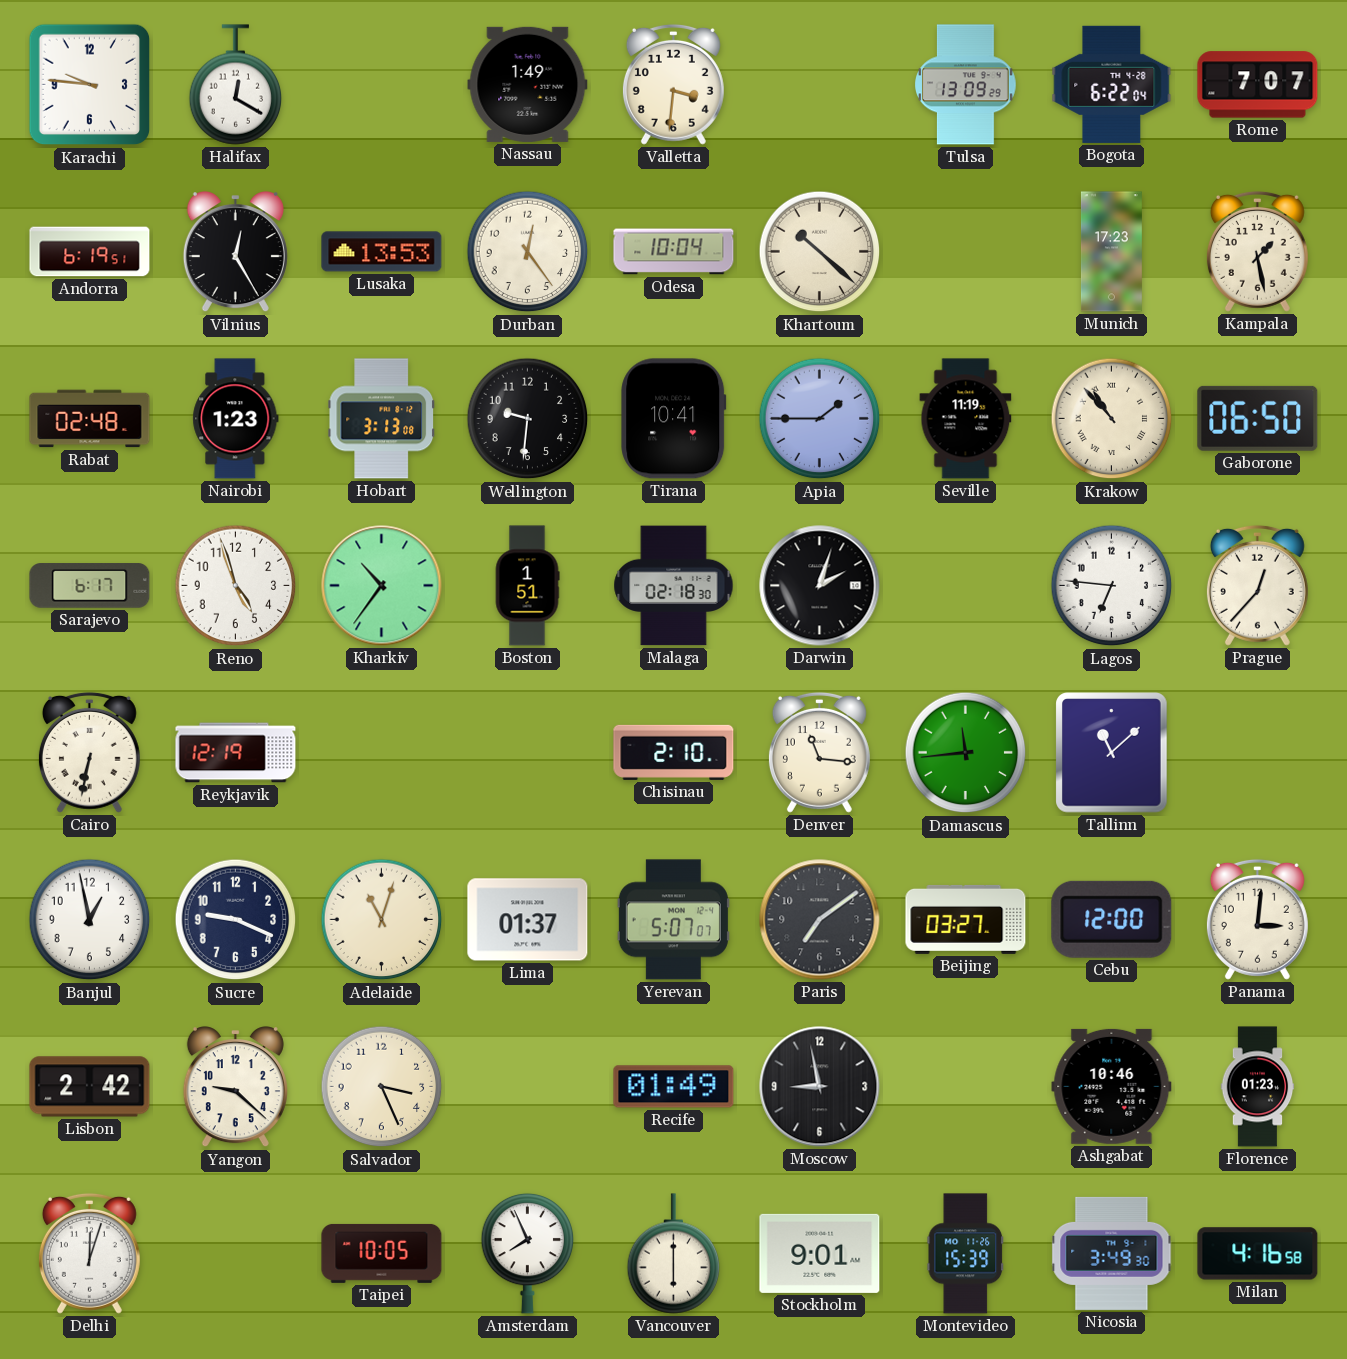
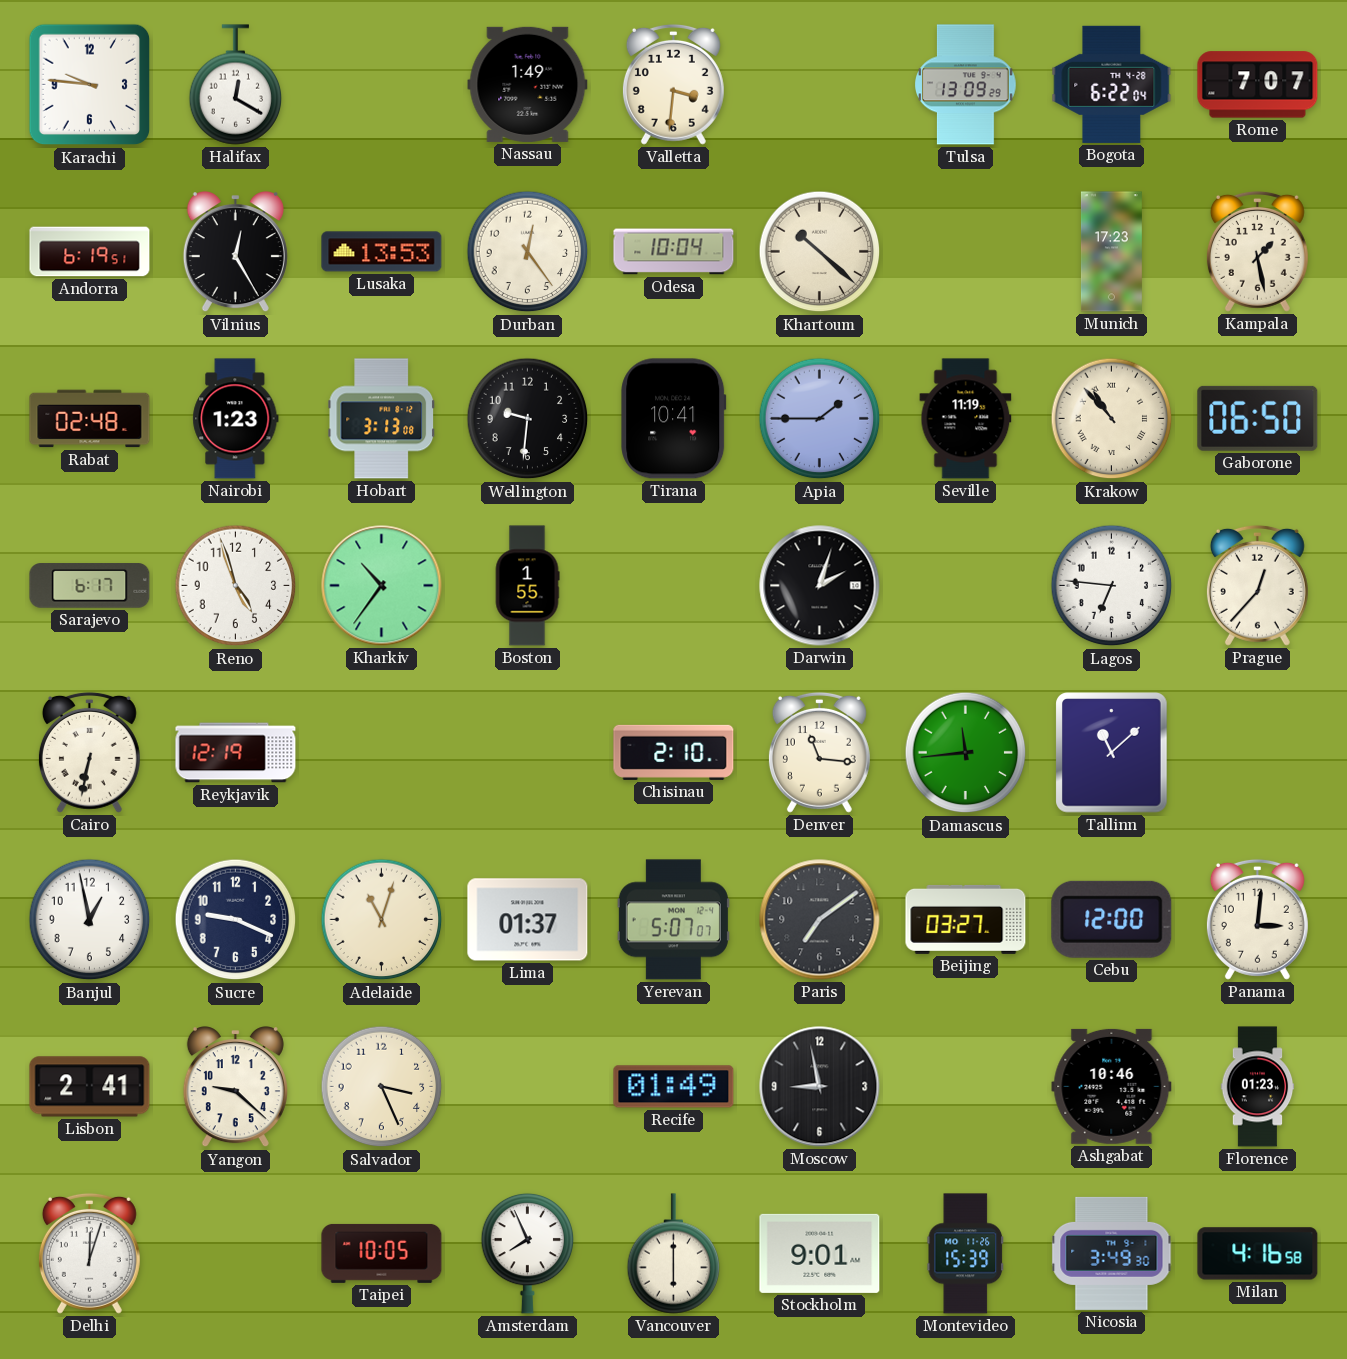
Boston: 1:51 -> 1:55 (527, 586)
Malaga: 02:18 -> none (674, 586)
Lisbon: 2:42 -> 2:41 (90, 1087)
